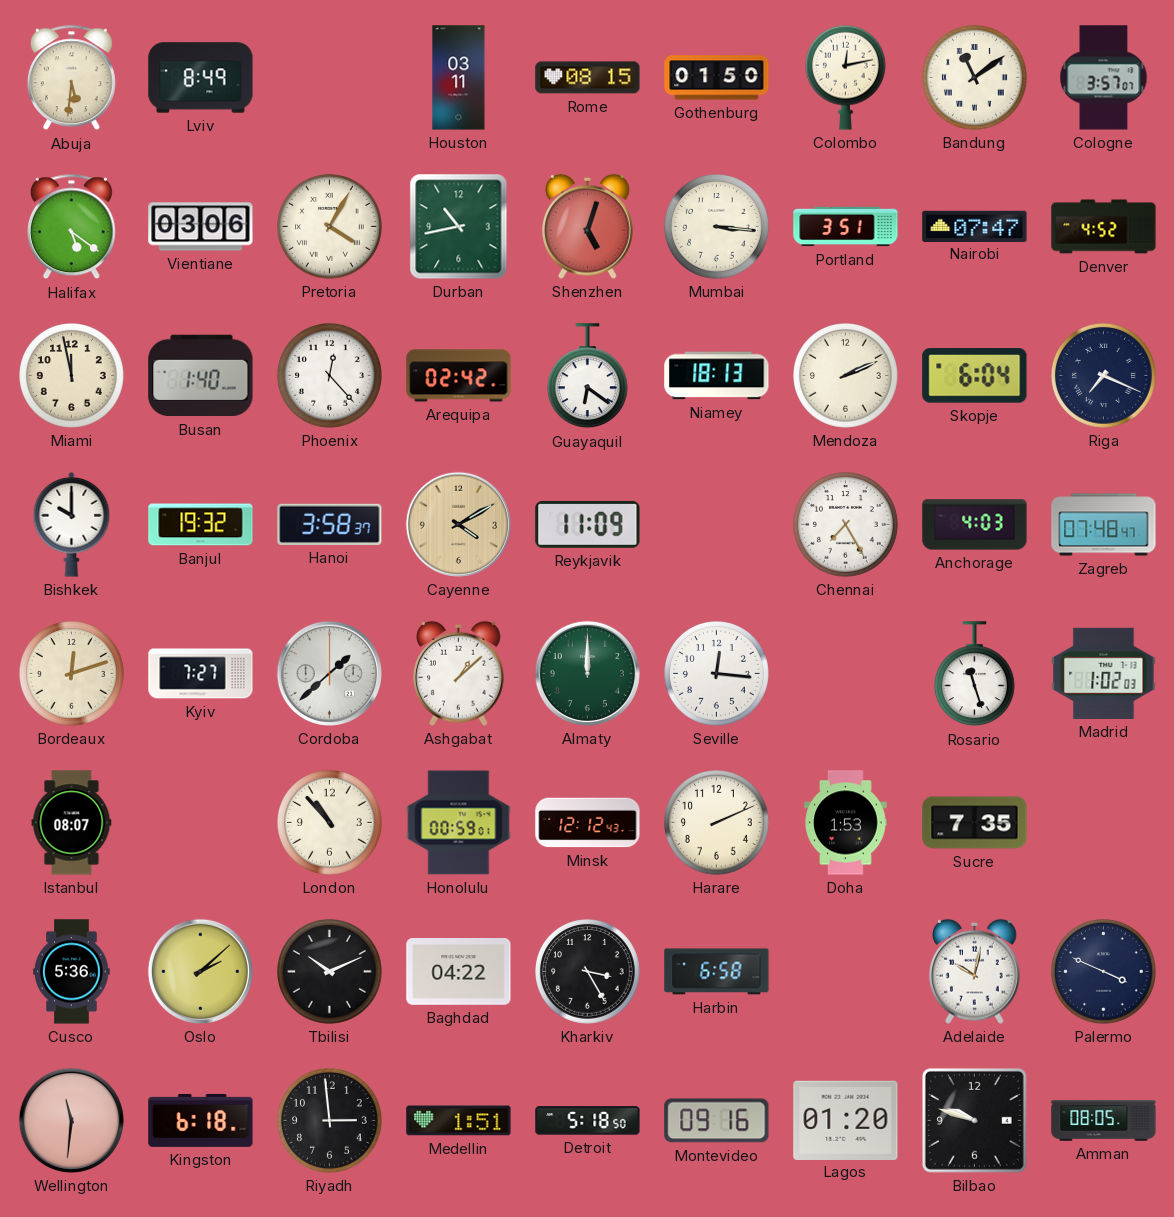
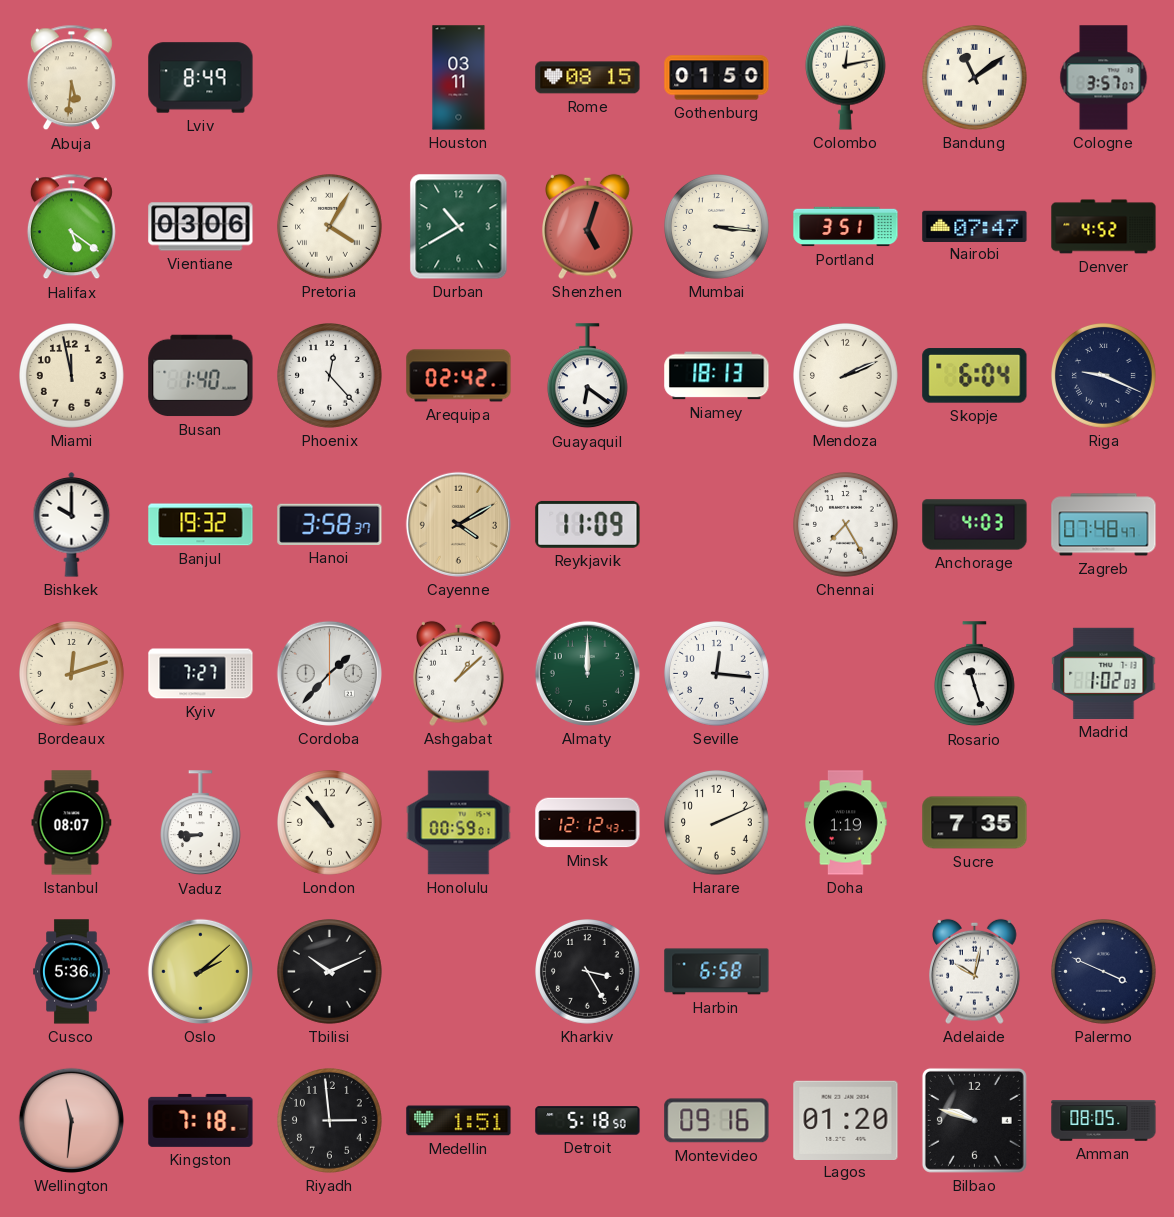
Durban: 10:43 -> 10:40 (459, 227)
Riga: 7:19 -> 9:19 (1104, 376)
Cordoba: 1:38 -> 1:37 (329, 673)
Vaduz: none -> 8:45 (200, 823)
Doha: 1:53 -> 1:19 (846, 823)
Baghdad: 04:22 -> none (459, 972)
Kingston: 6:18 -> 7:18 (201, 1120)
